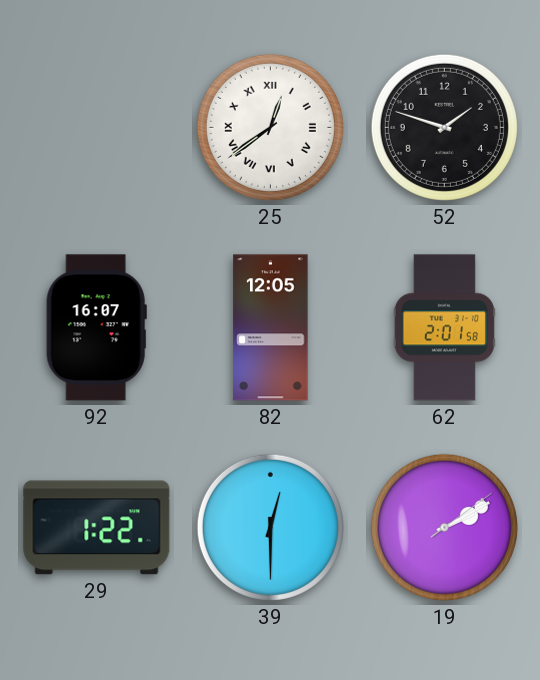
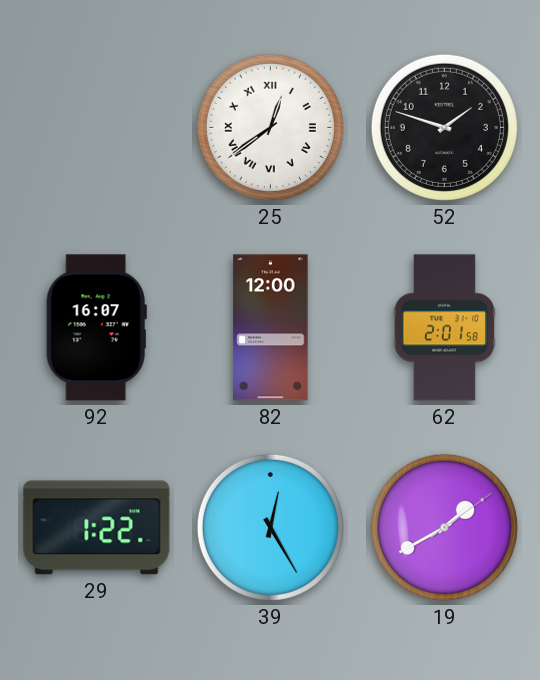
82: 12:05 -> 12:00 (271, 328)
39: 12:30 -> 12:25 (270, 527)
19: 2:10 -> 1:40 (444, 527)
